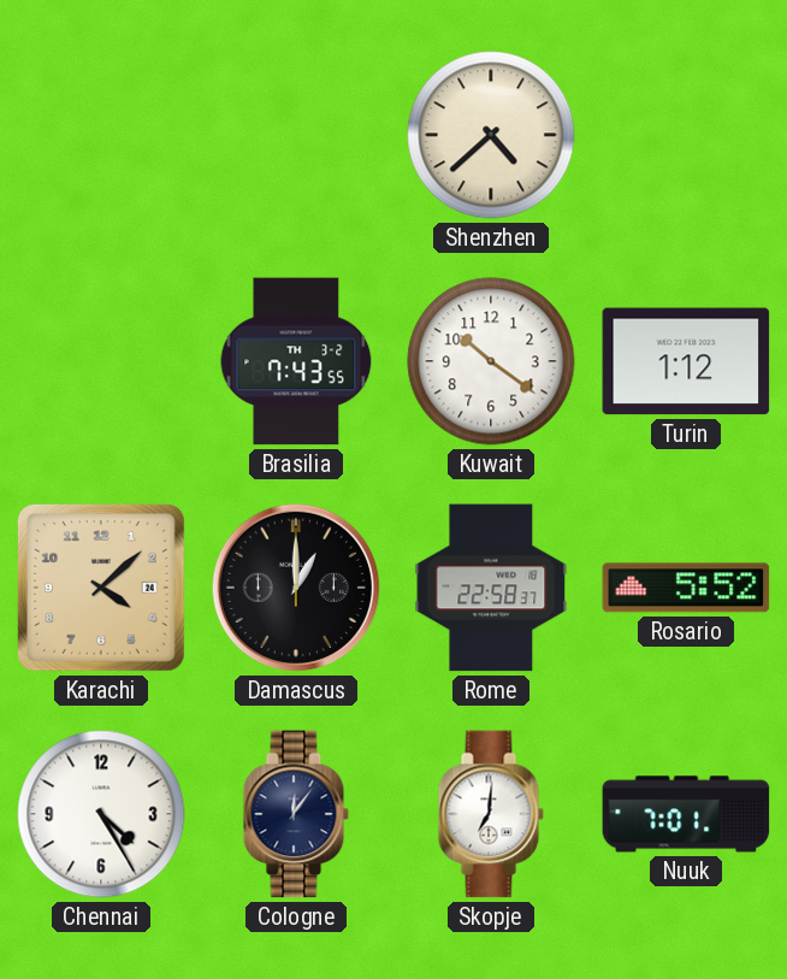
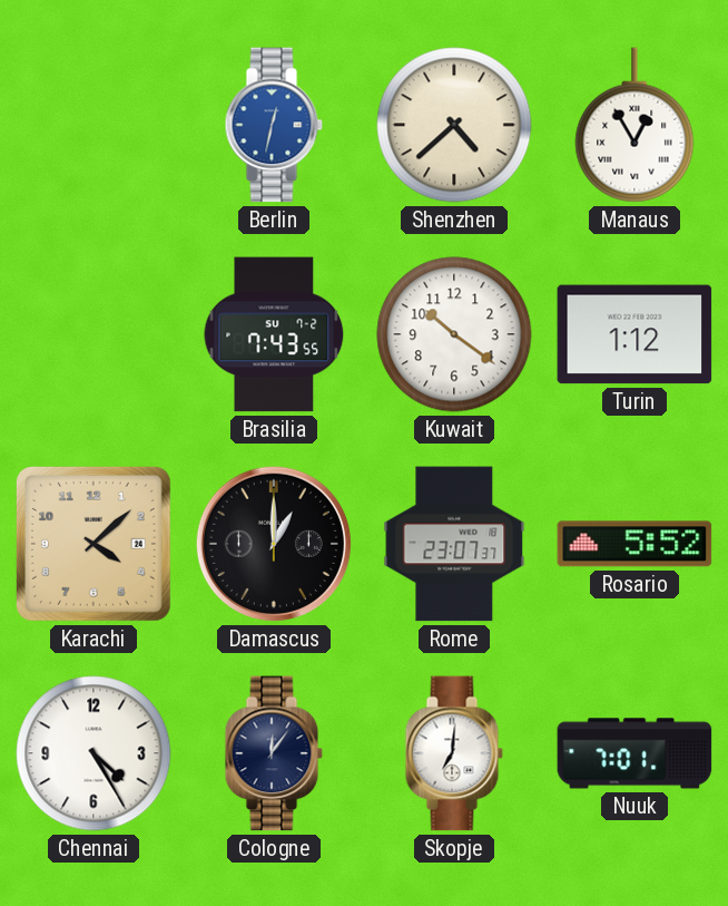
Berlin: none -> 12:32 (274, 125)
Manaus: none -> 12:55 (634, 125)
Brasilia date: TH 3-2 -> SU 7-2 (274, 334)
Rome: 22:58 -> 23:07 (454, 544)
